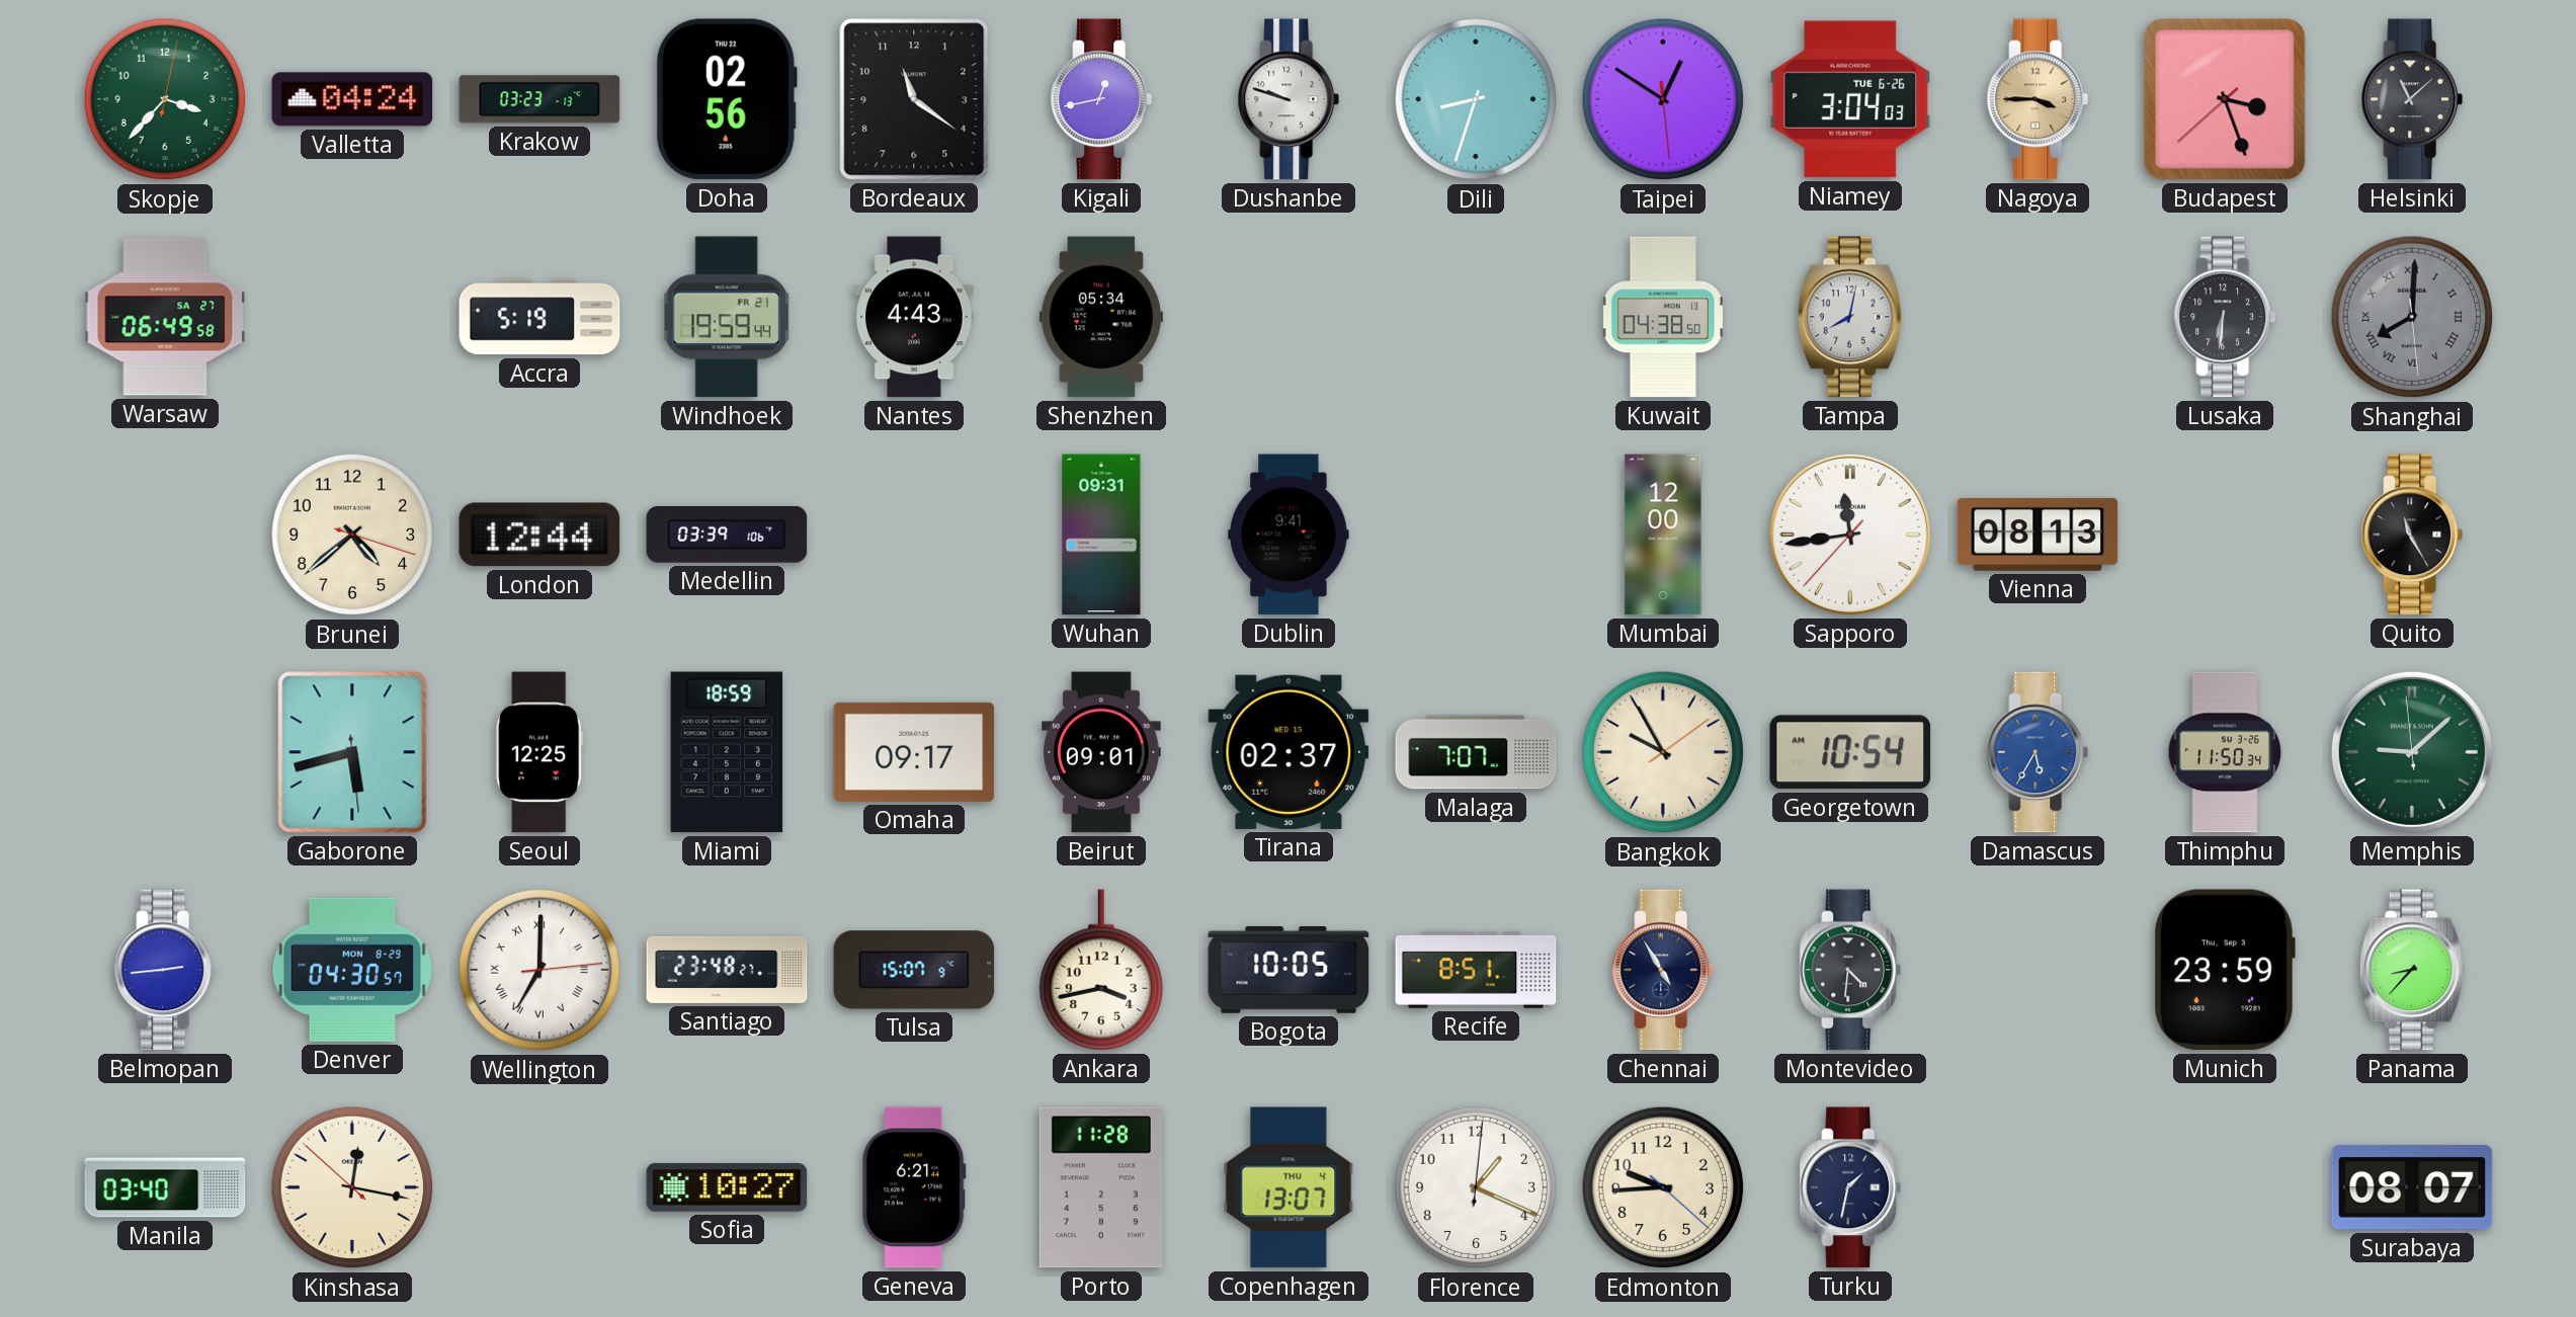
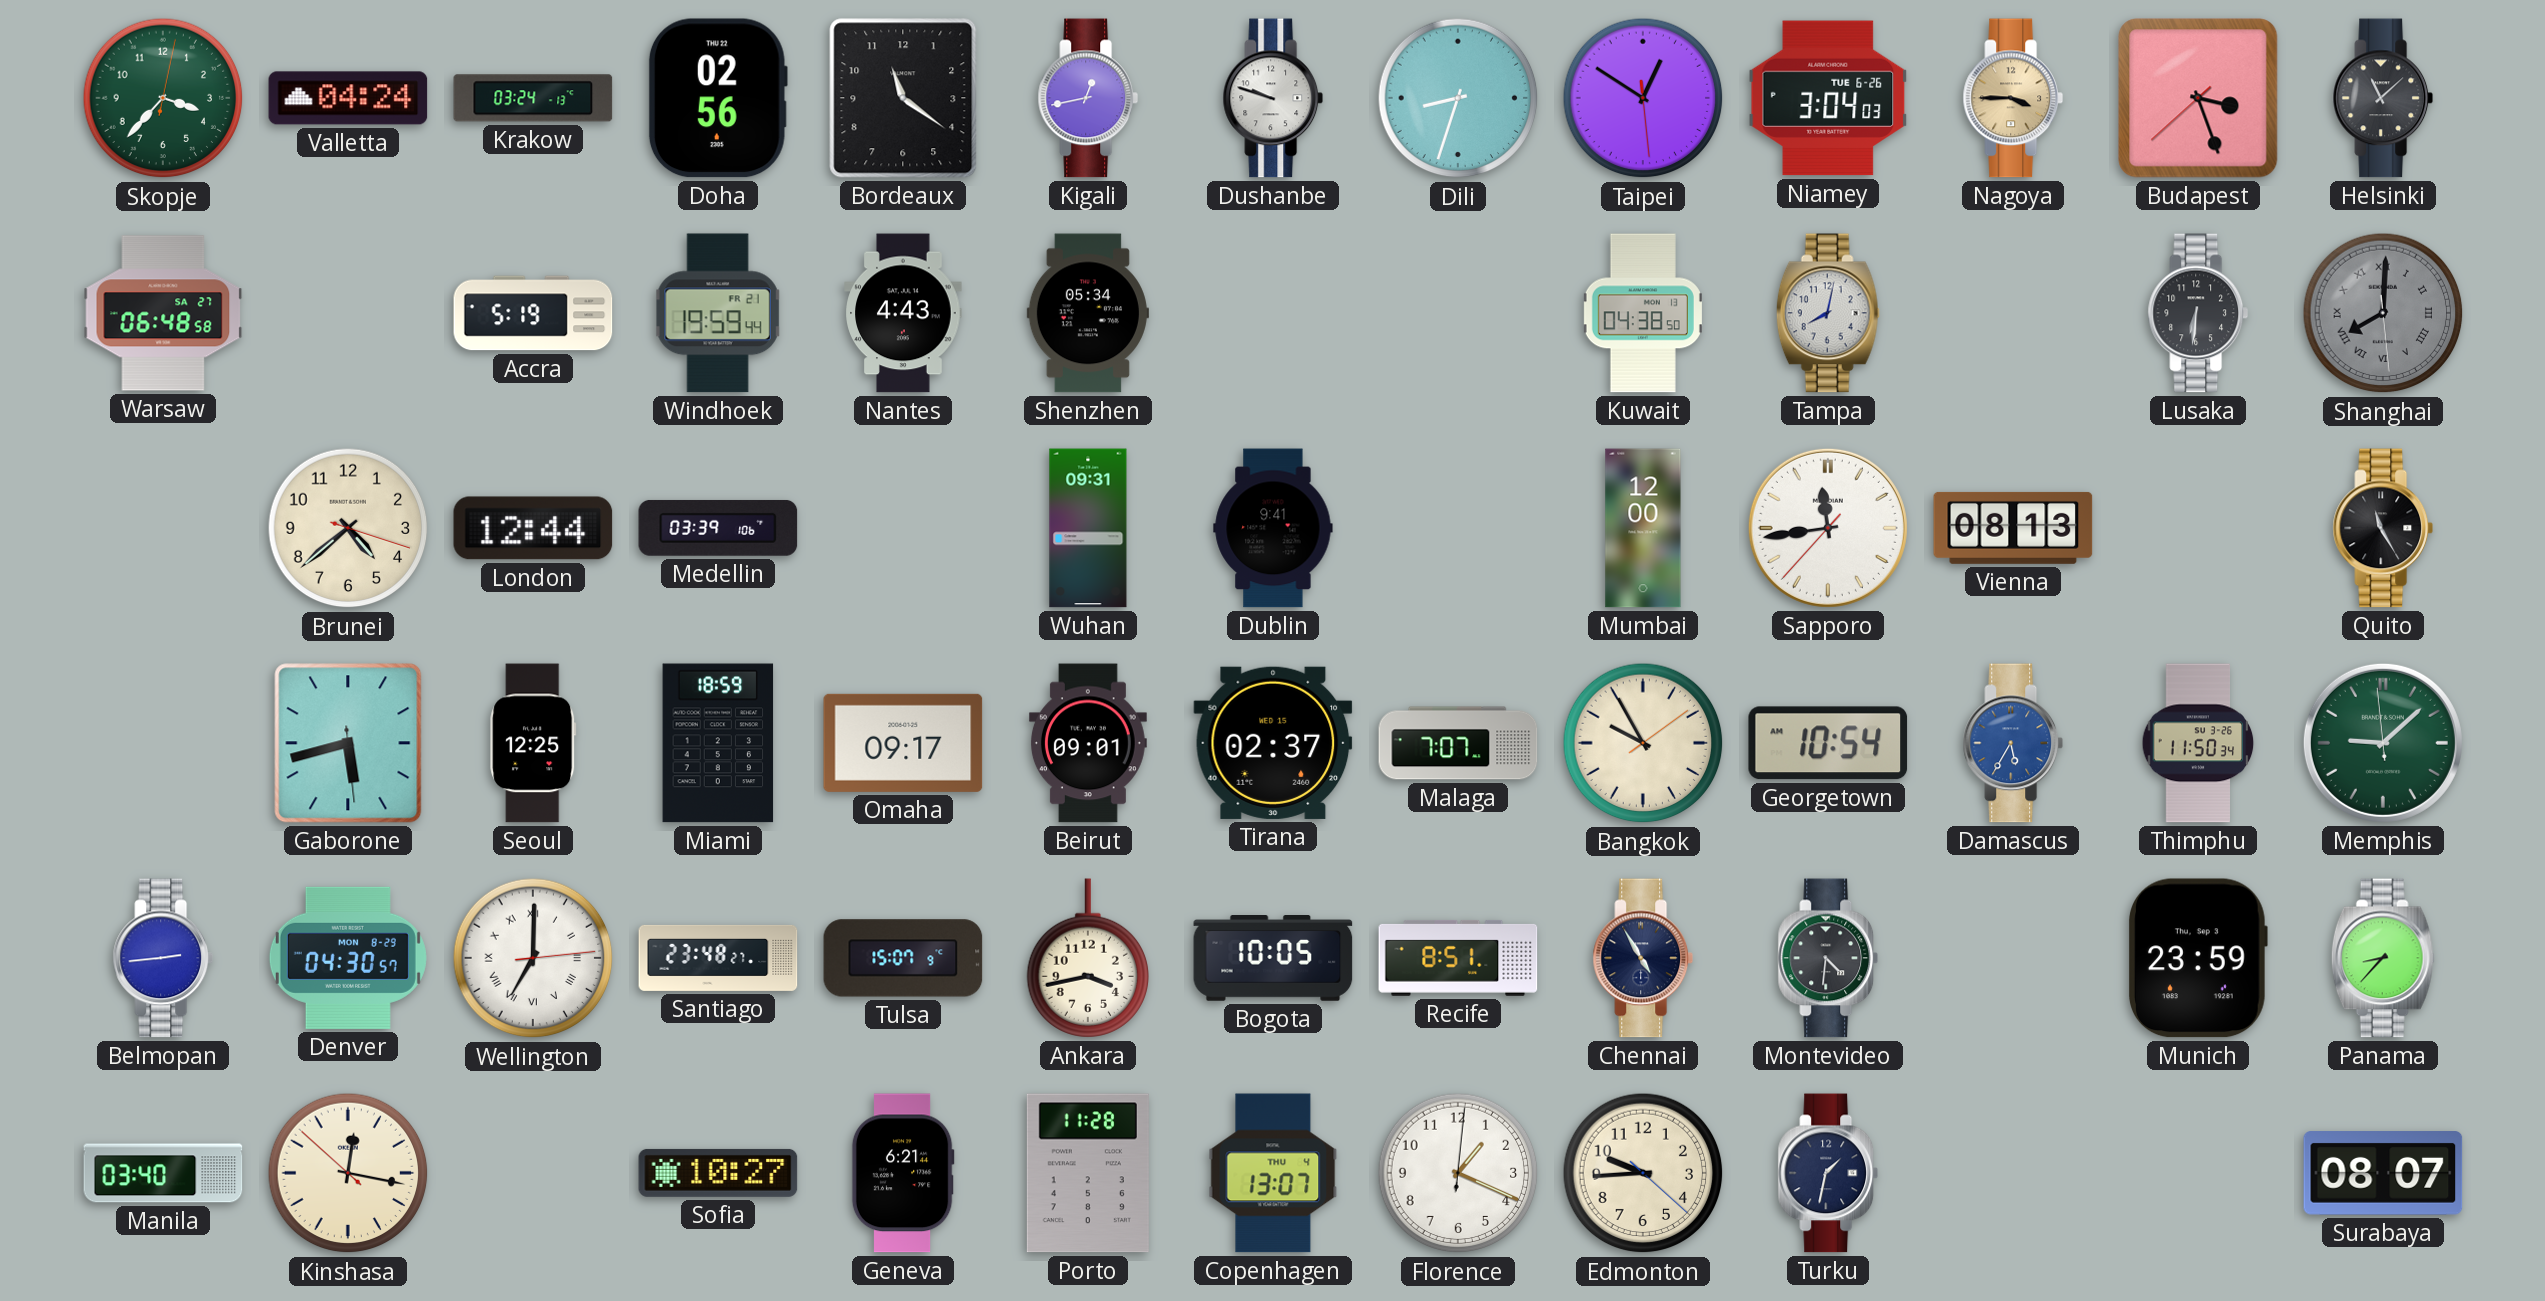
Krakow: 03:23 -> 03:24 (533, 98)
Warsaw: 06:49 -> 06:48 (163, 313)
